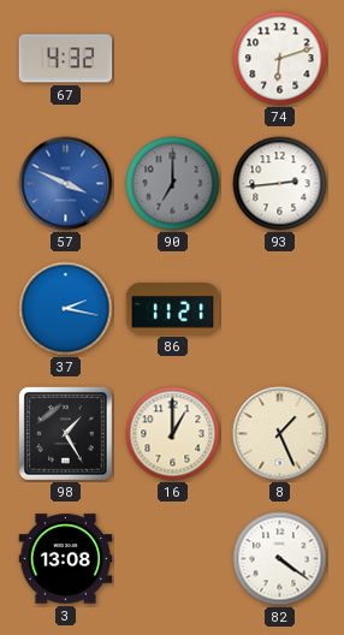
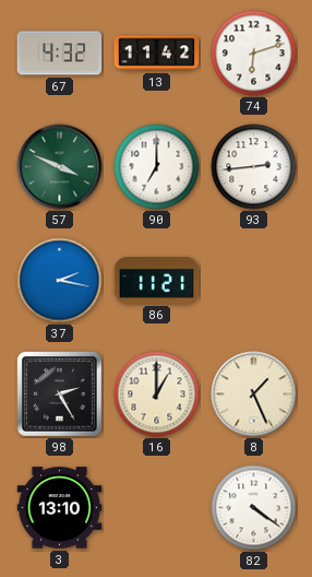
13: none -> 11:42 (157, 54)
57 dial: blue -> green (60, 167)
90 dial: grey -> white (157, 167)
98: 1:25 -> 2:25 (60, 395)
3: 13:08 -> 13:10 (60, 508)
